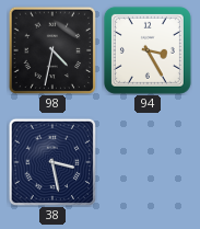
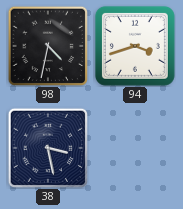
94: 3:25 -> 3:42 (135, 46)
